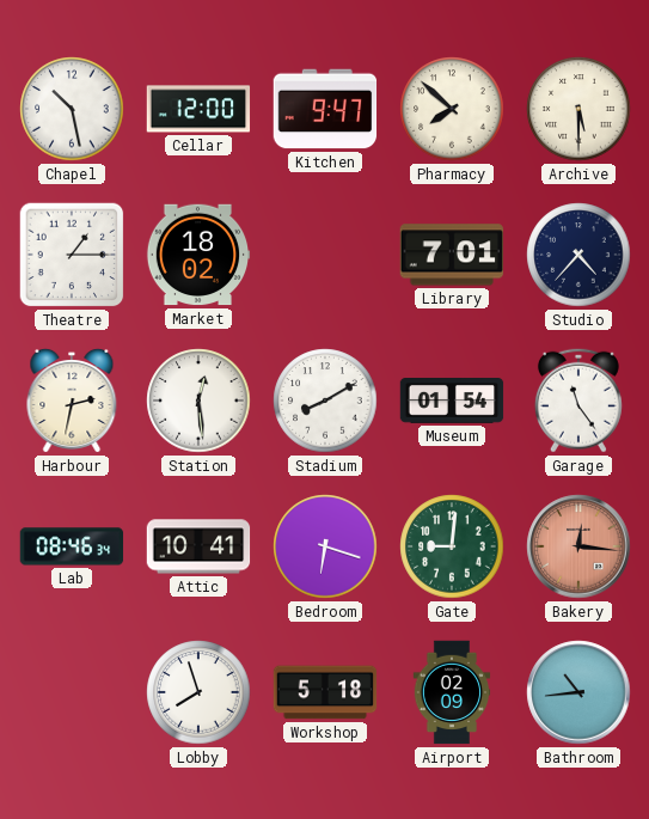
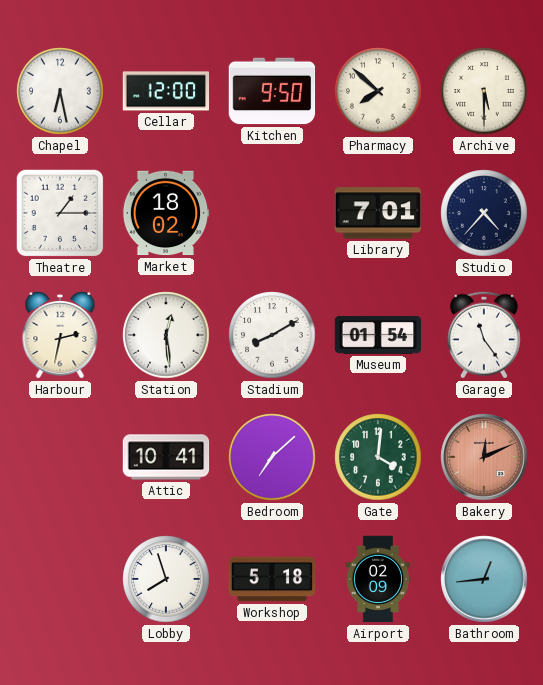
Chapel: 10:28 -> 6:28 (60, 91)
Kitchen: 9:47 -> 9:50 (272, 91)
Lab: 08:46 -> none (72, 546)
Bedroom: 6:18 -> 7:08 (272, 457)
Gate: 9:01 -> 4:01 (378, 457)
Bakery: 12:16 -> 12:11 (484, 457)
Bathroom: 10:44 -> 12:44 (484, 579)
